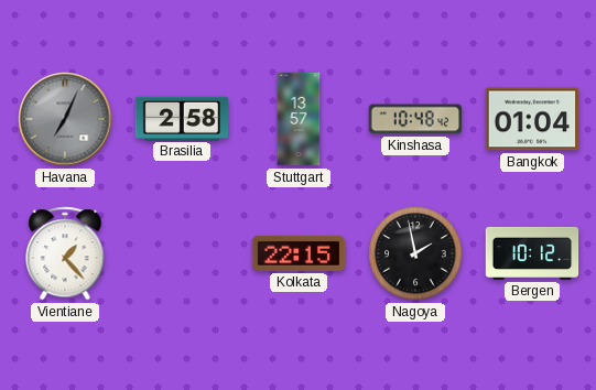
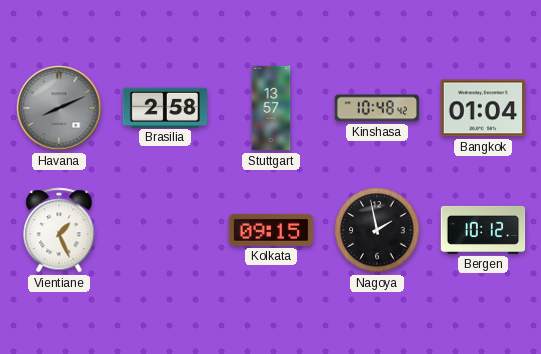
Havana: 7:04 -> 8:11 (59, 108)
Vientiane: 1:23 -> 1:26 (59, 230)
Kolkata: 22:15 -> 09:15 (271, 230)
